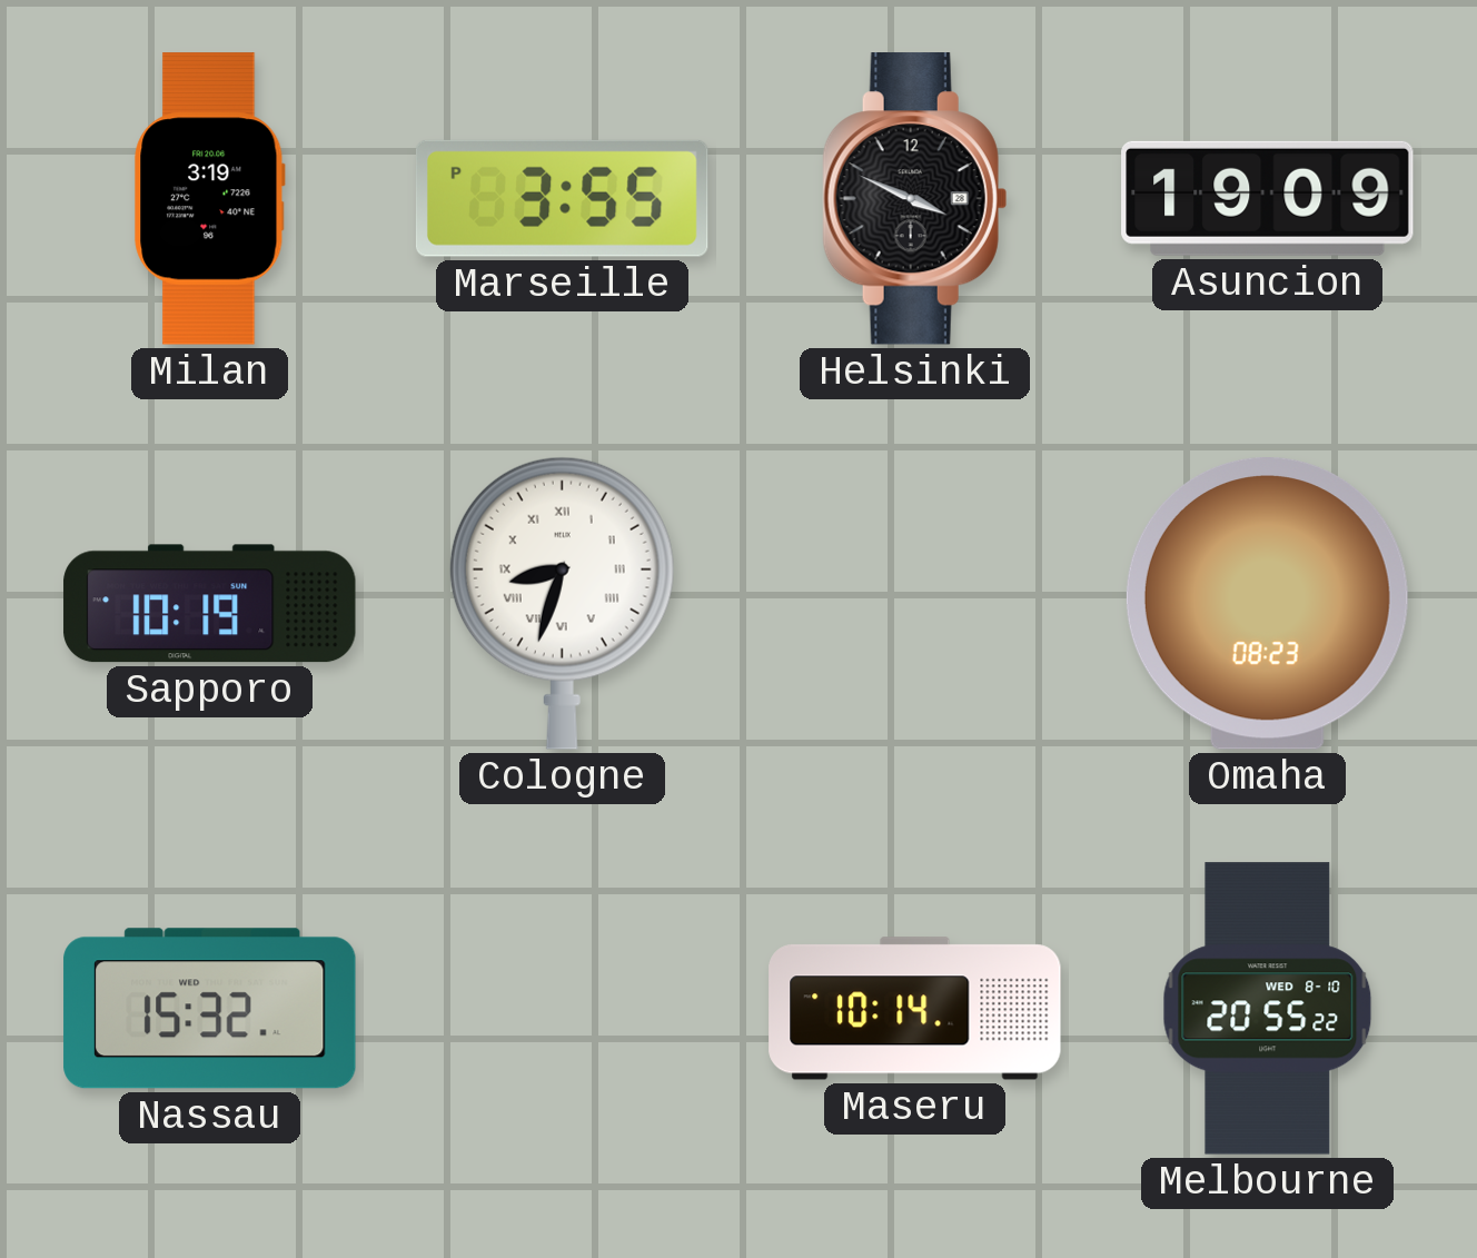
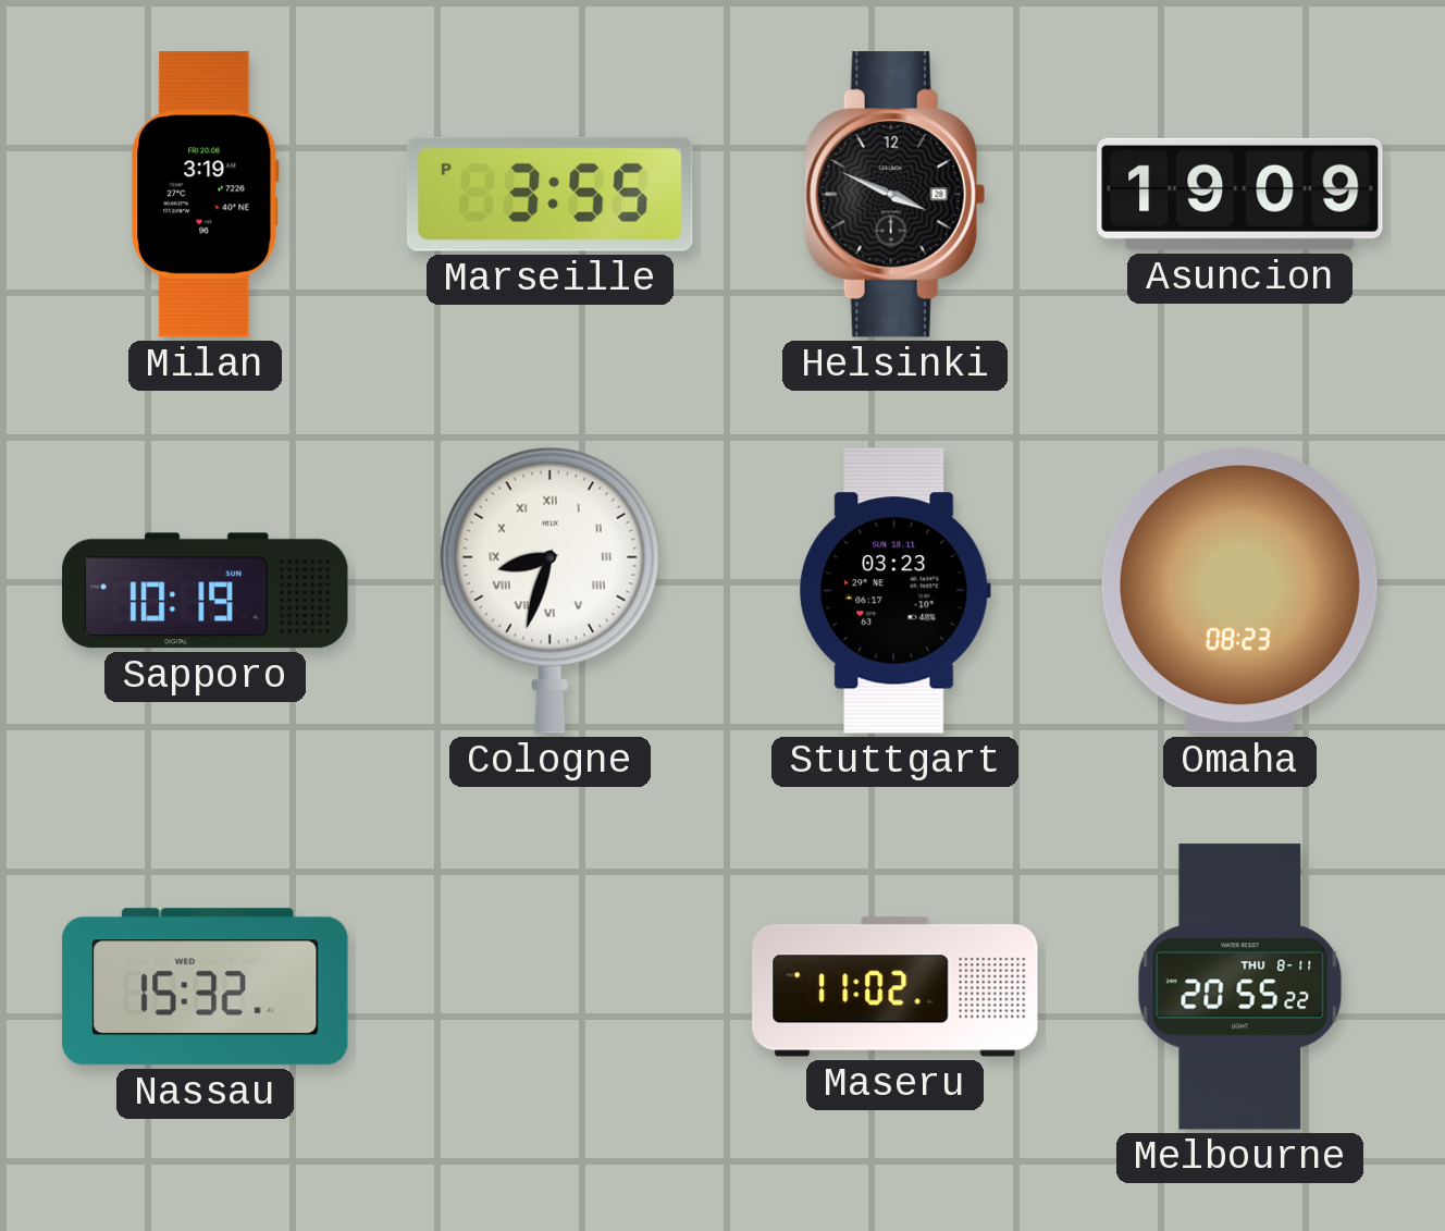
Stuttgart: none -> 03:23 (896, 591)
Maseru: 10:14 -> 11:02 (896, 987)
Melbourne date: WED 8-10 -> THU 8-11 (1240, 987)
